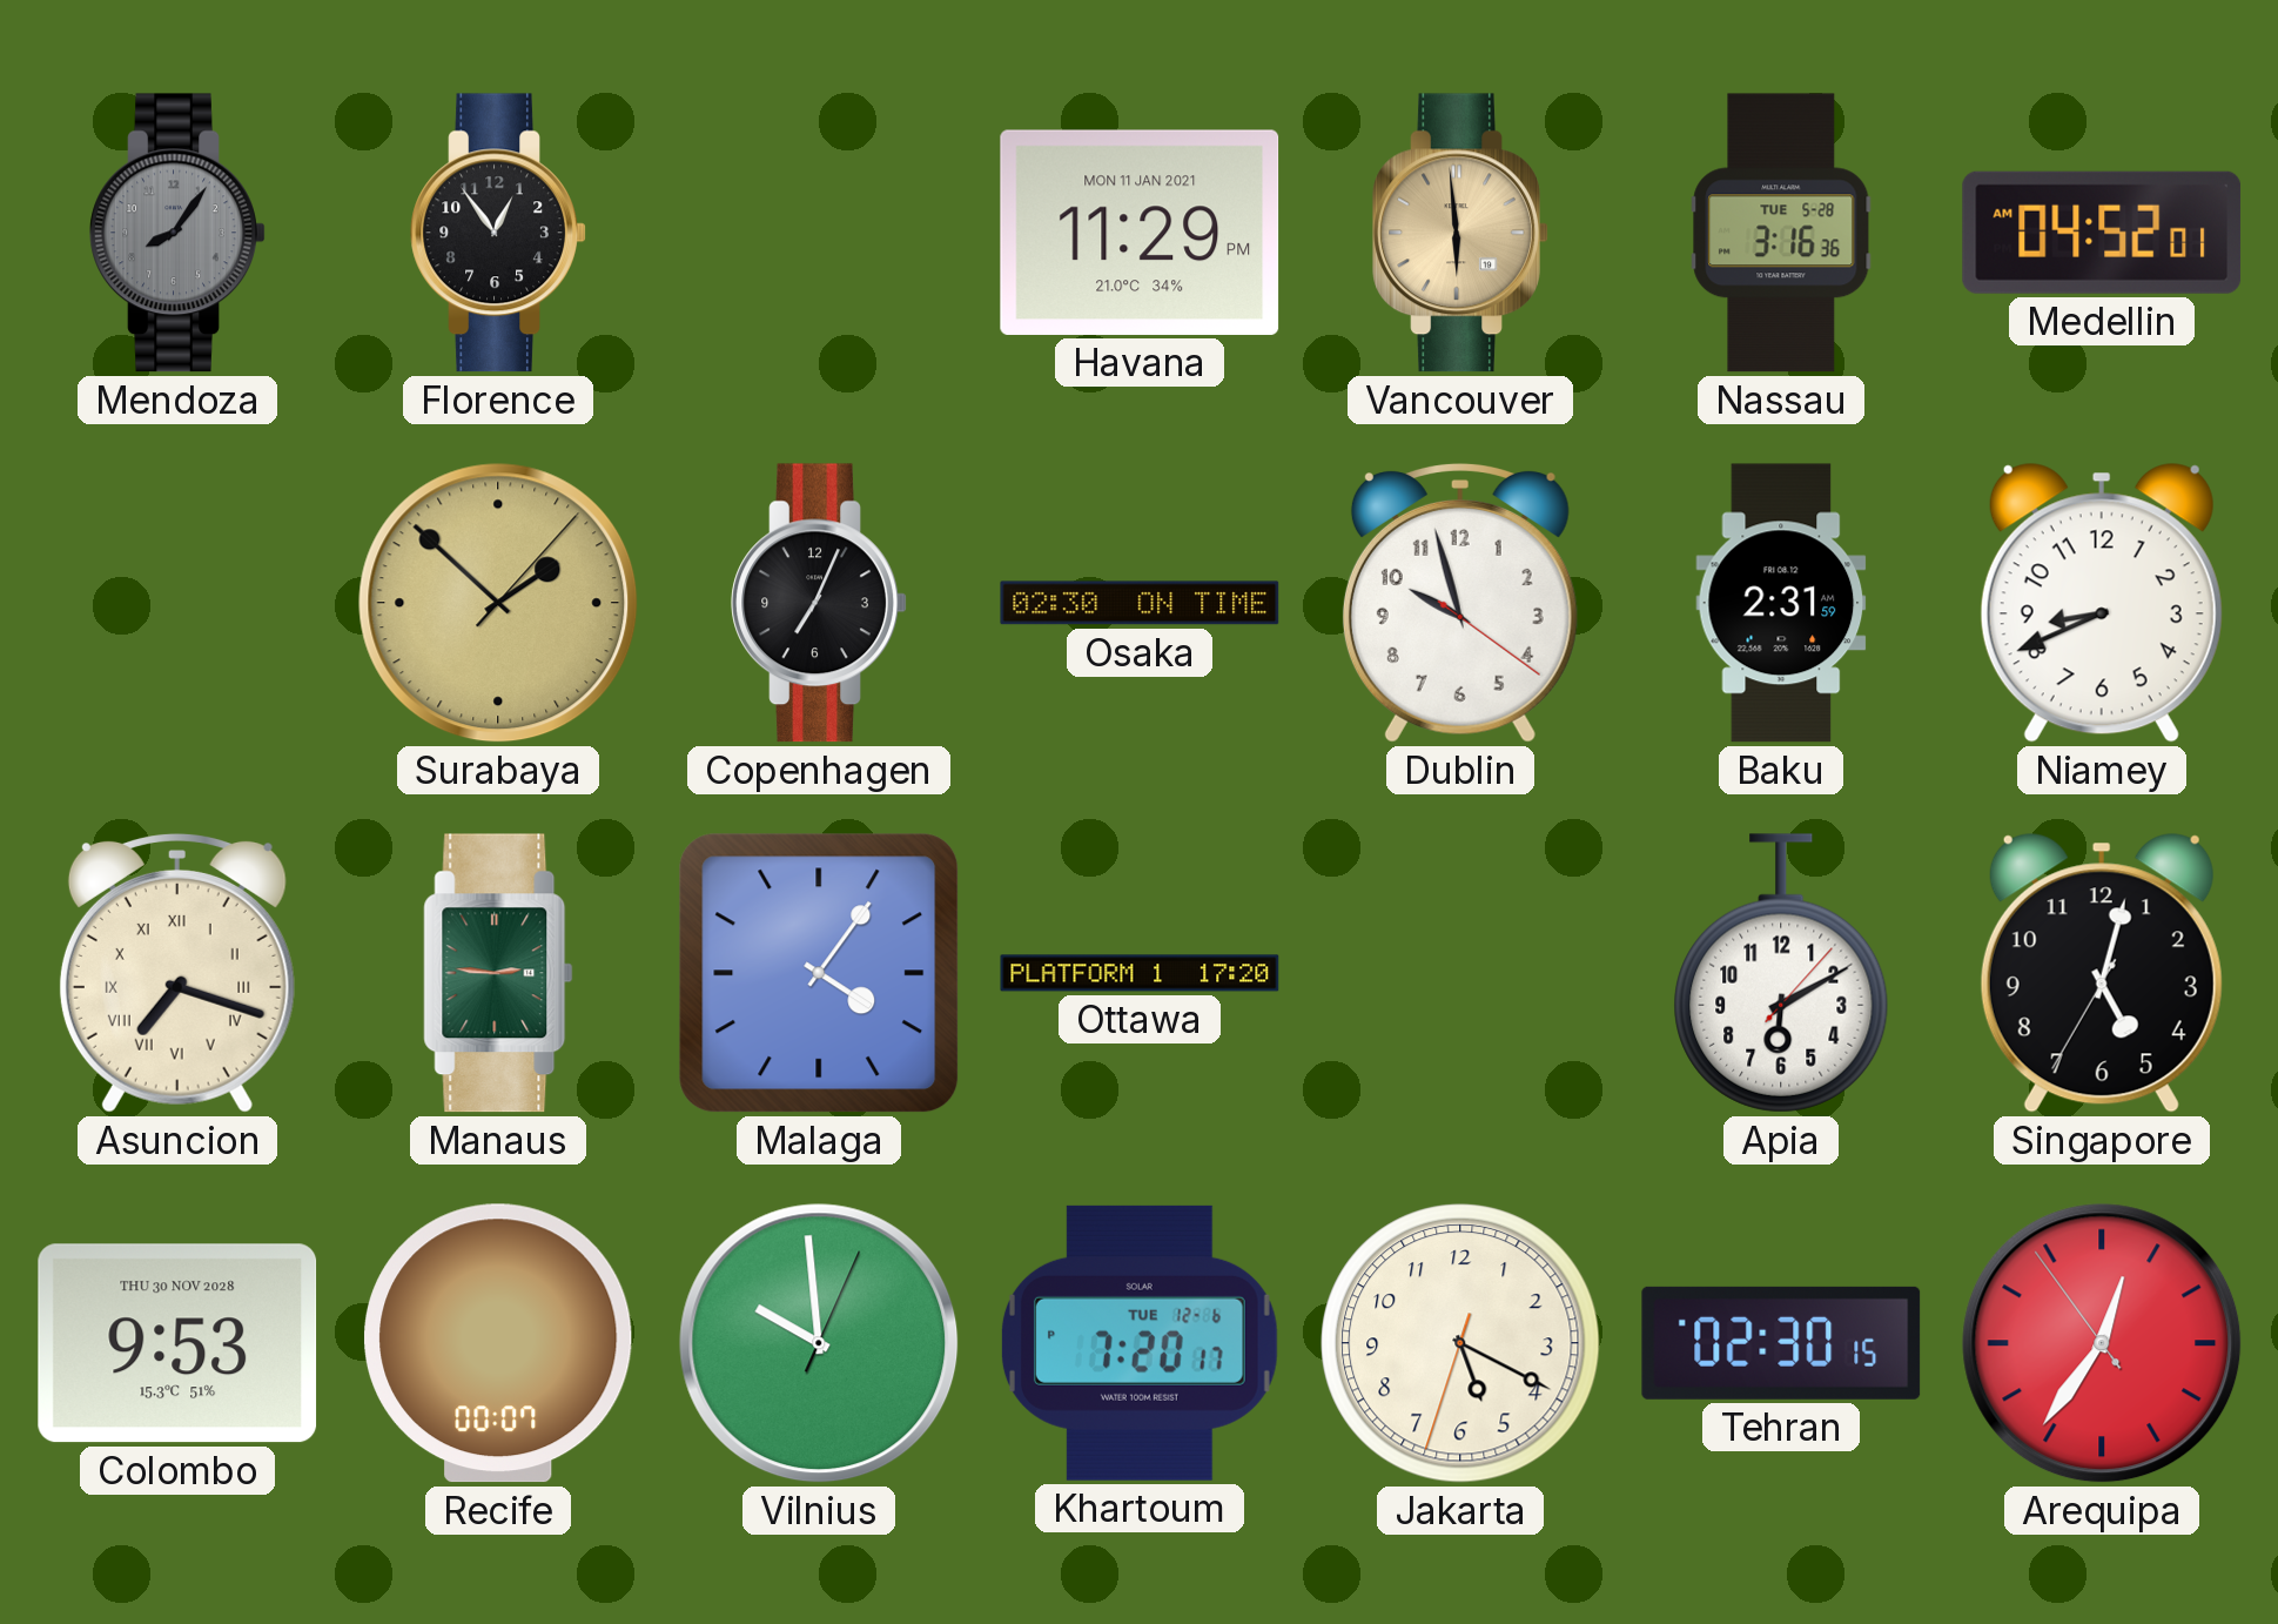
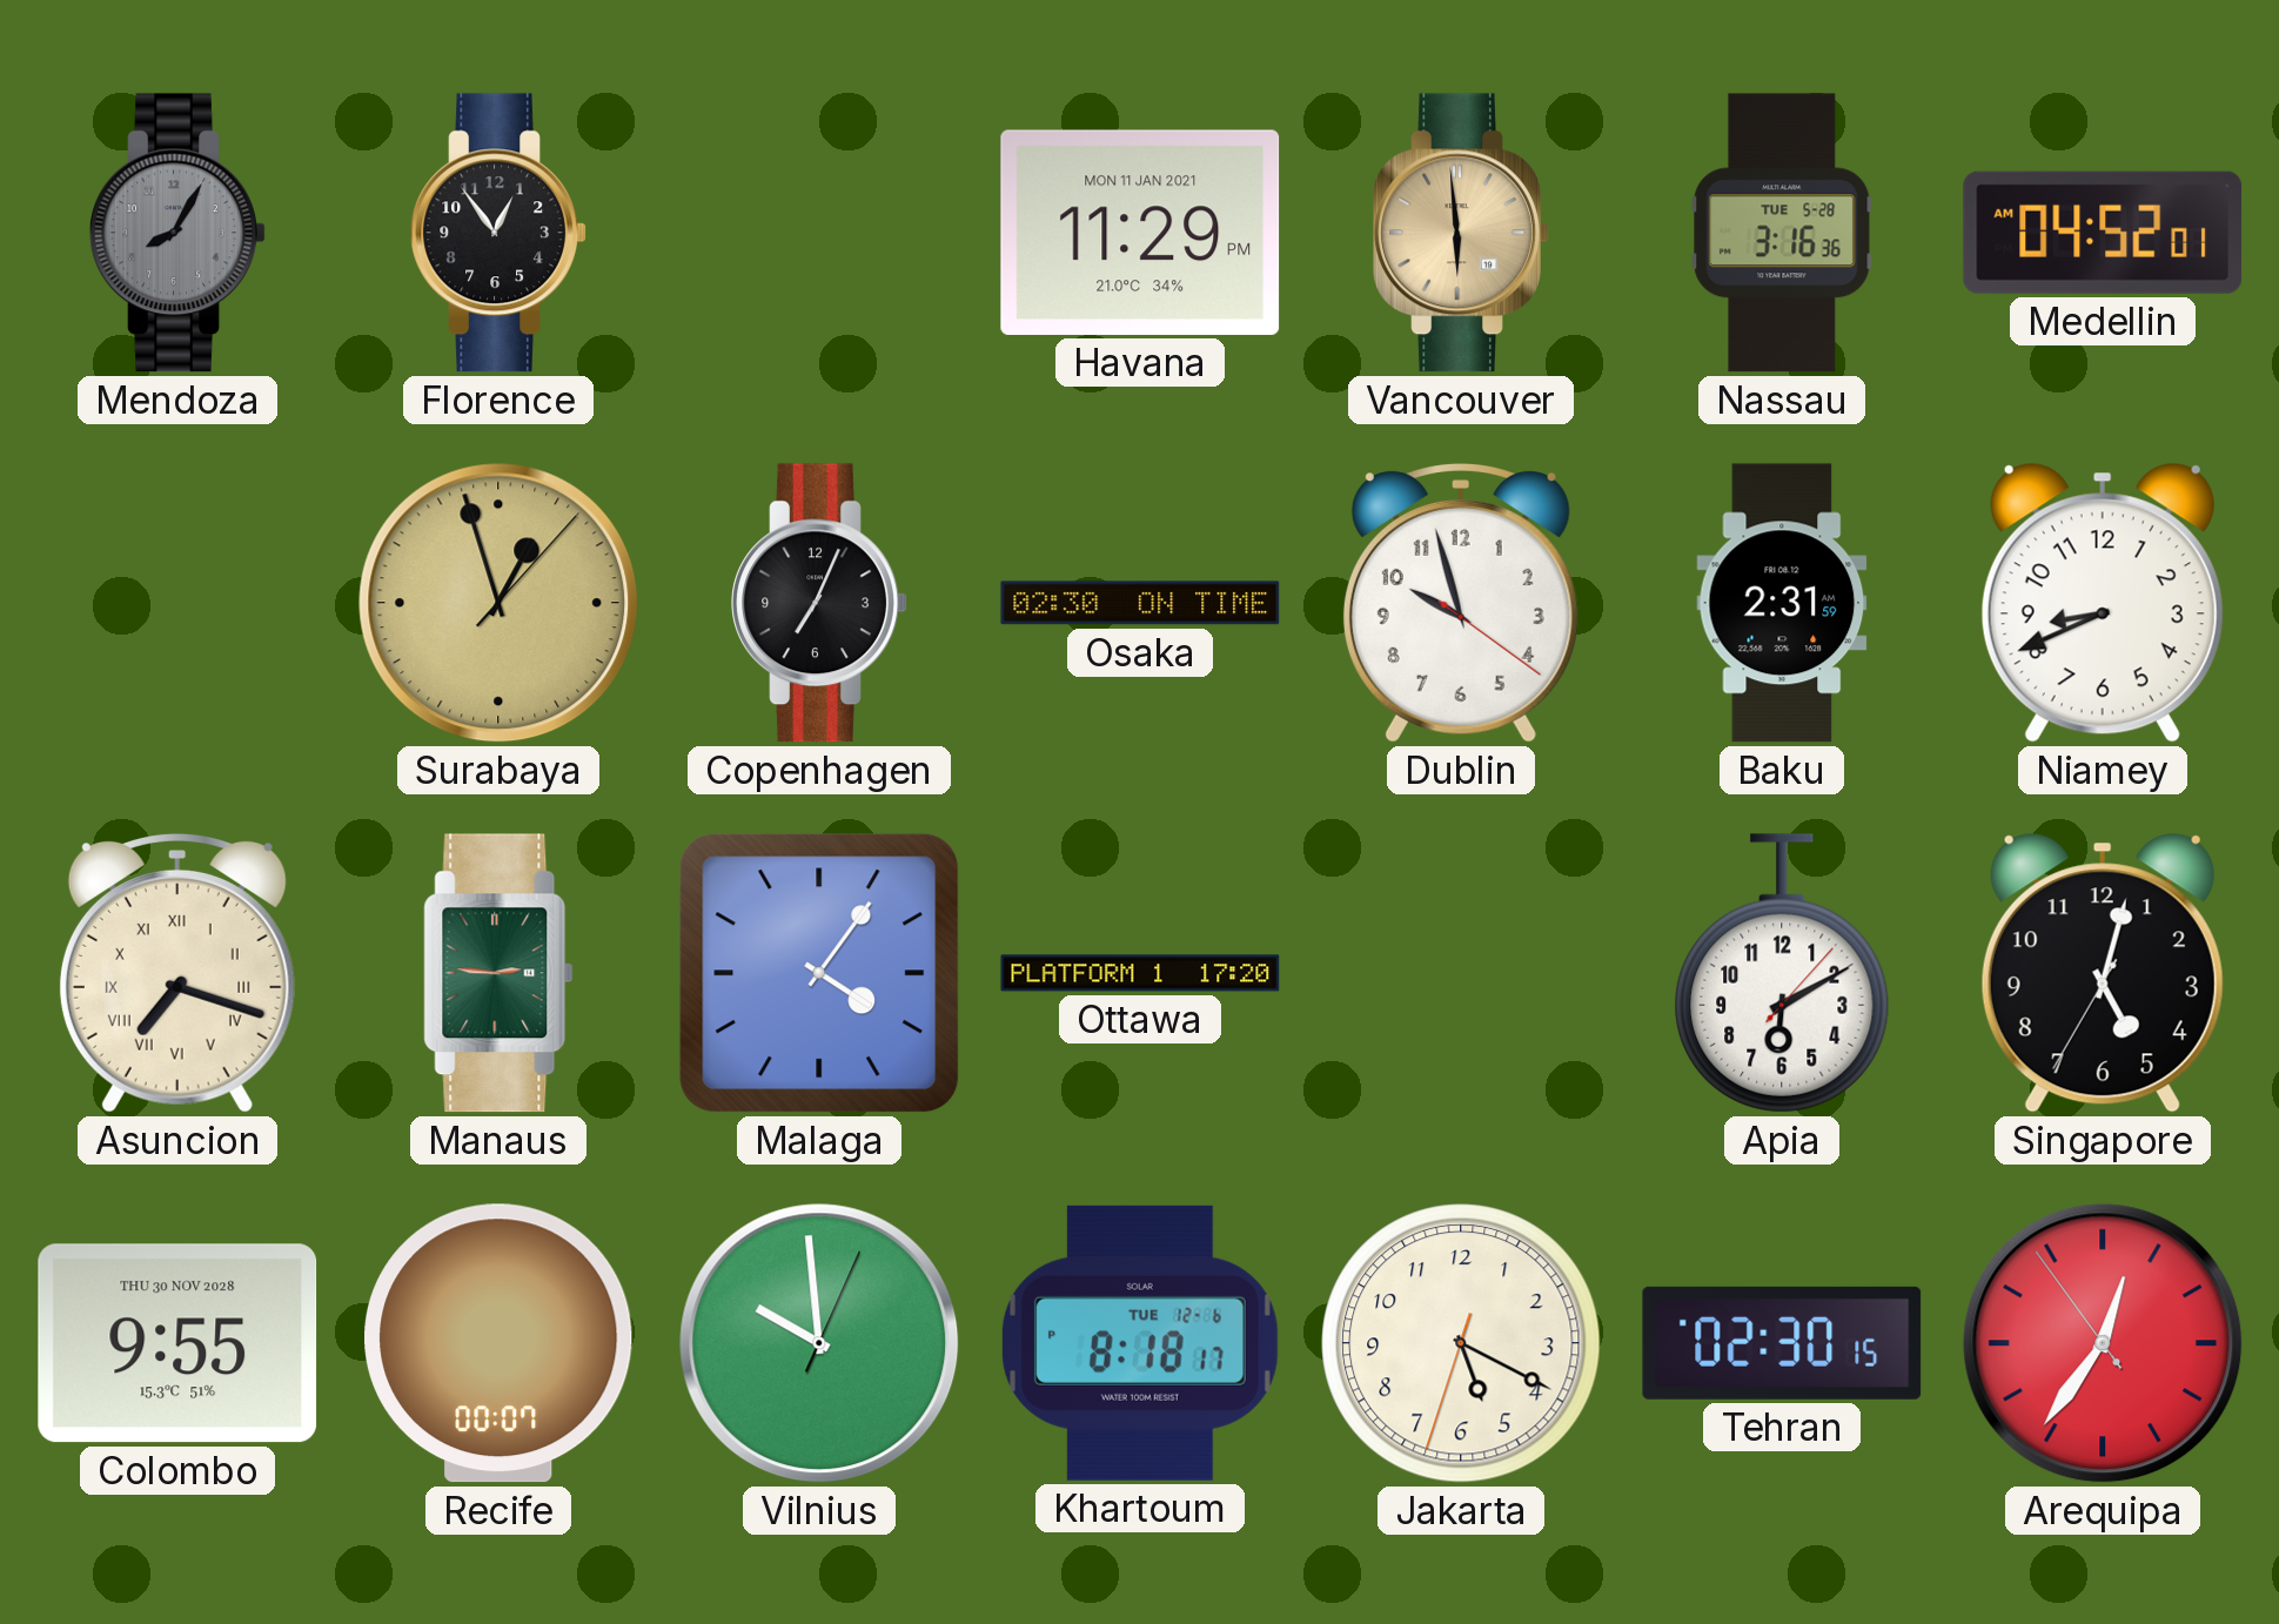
Mendoza: 8:06 -> 8:05 (177, 233)
Surabaya: 1:52 -> 12:57 (498, 603)
Colombo: 9:53 -> 9:55 (177, 1343)
Khartoum: 7:20 -> 8:18 (1140, 1343)
